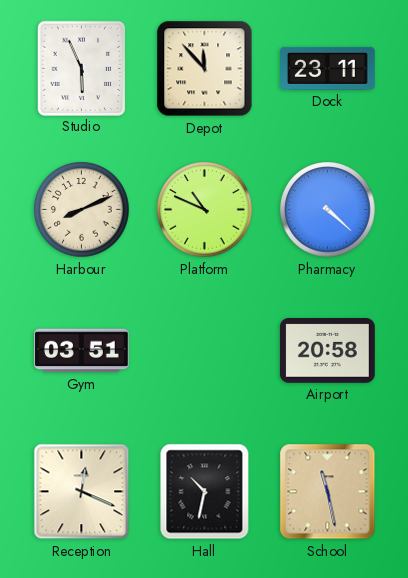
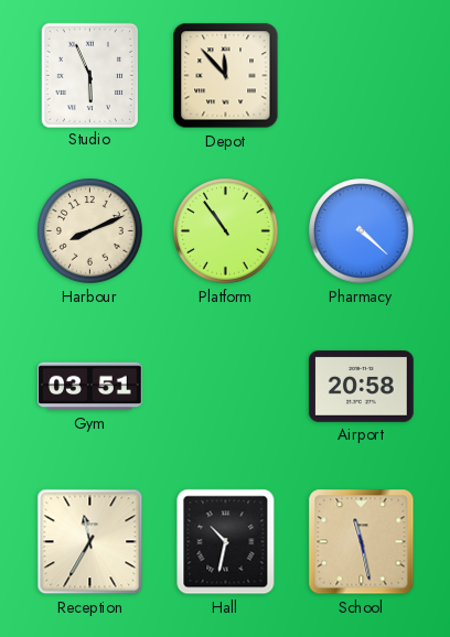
Dock: 23:11 -> none (328, 68)
Platform: 10:49 -> 10:54 (226, 231)
Reception: 12:19 -> 11:35 (90, 542)
